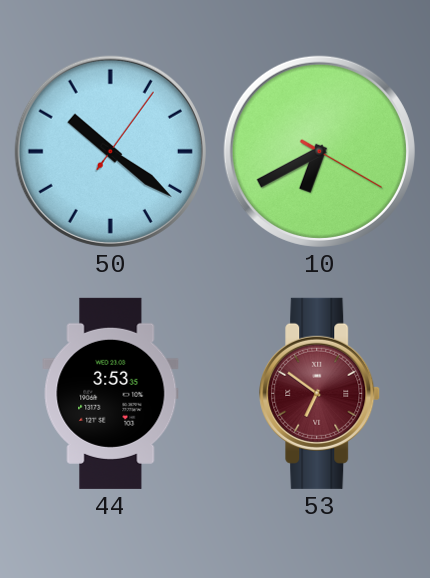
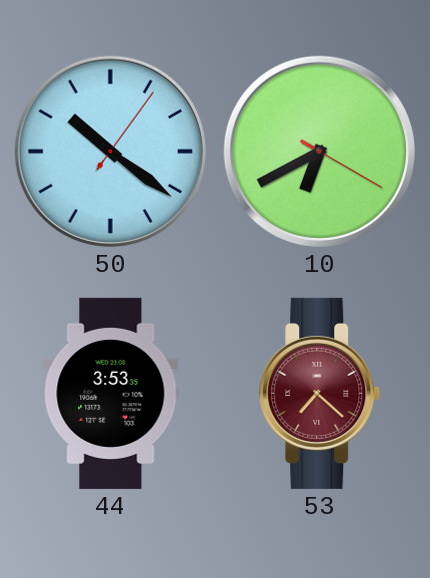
53: 6:51 -> 7:22 (320, 393)
